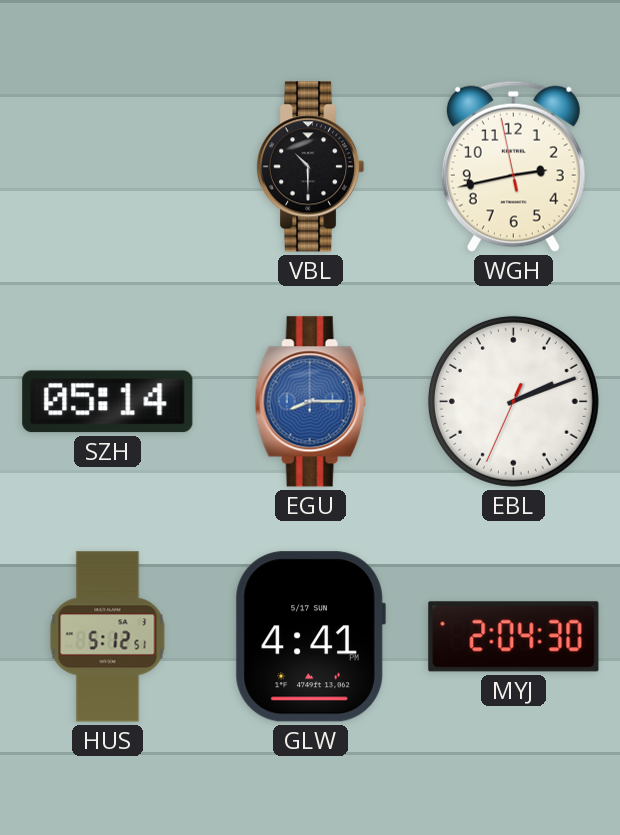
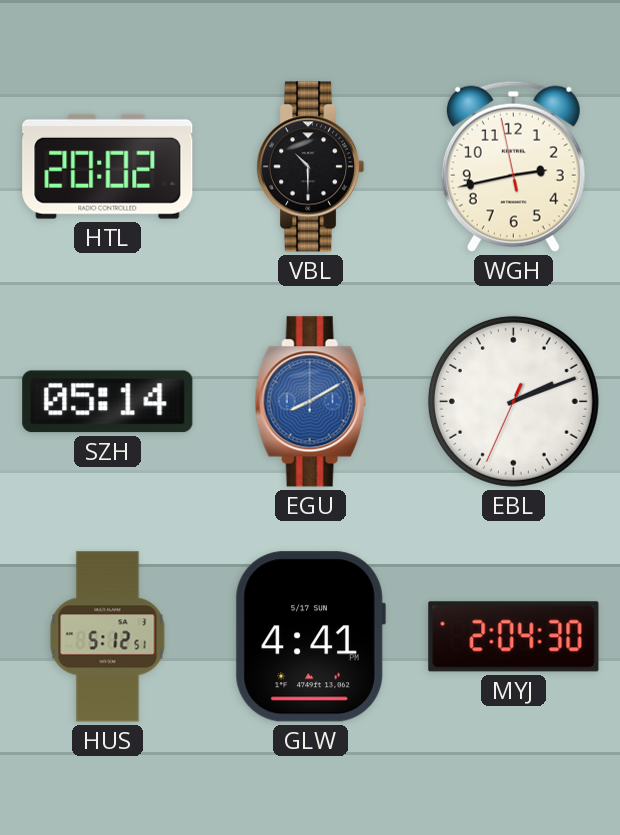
HTL: none -> 20:02 (108, 166)
EGU: 8:15 -> 8:10 (310, 402)
